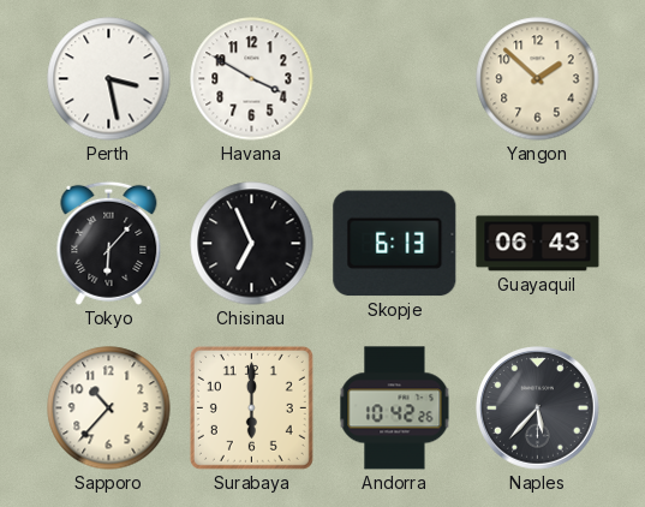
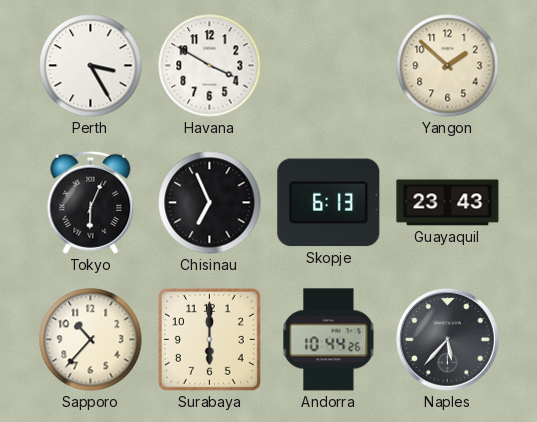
Perth: 3:28 -> 3:25 (91, 66)
Tokyo: 6:07 -> 6:04 (91, 202)
Guayaquil: 06:43 -> 23:43 (448, 203)
Andorra: 10:42 -> 10:44 (329, 340)
